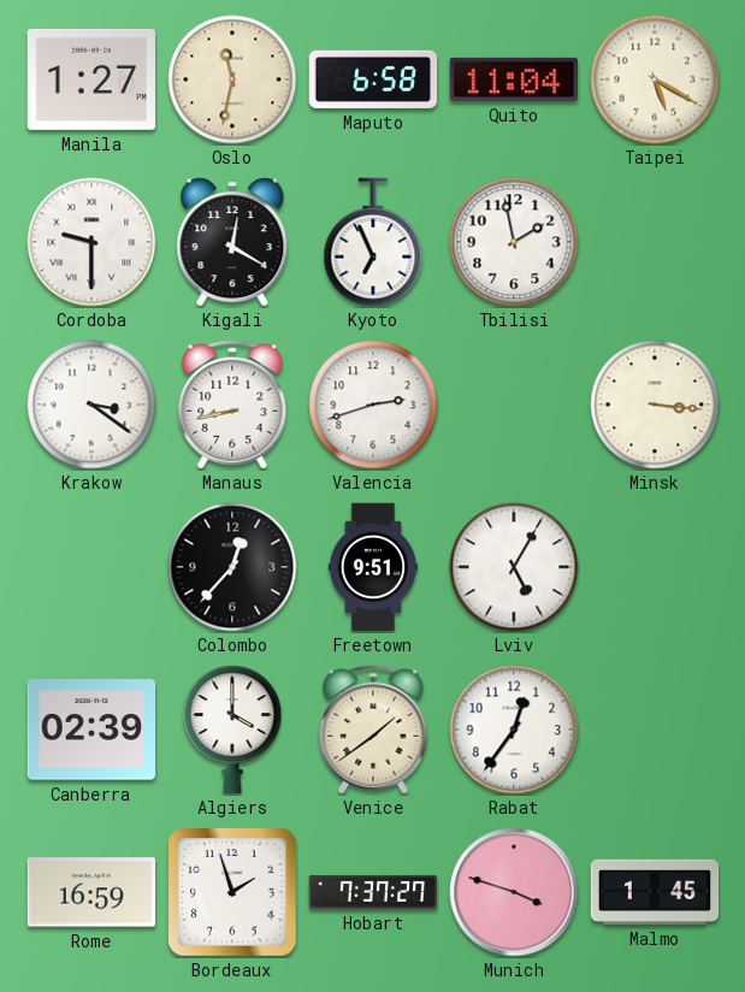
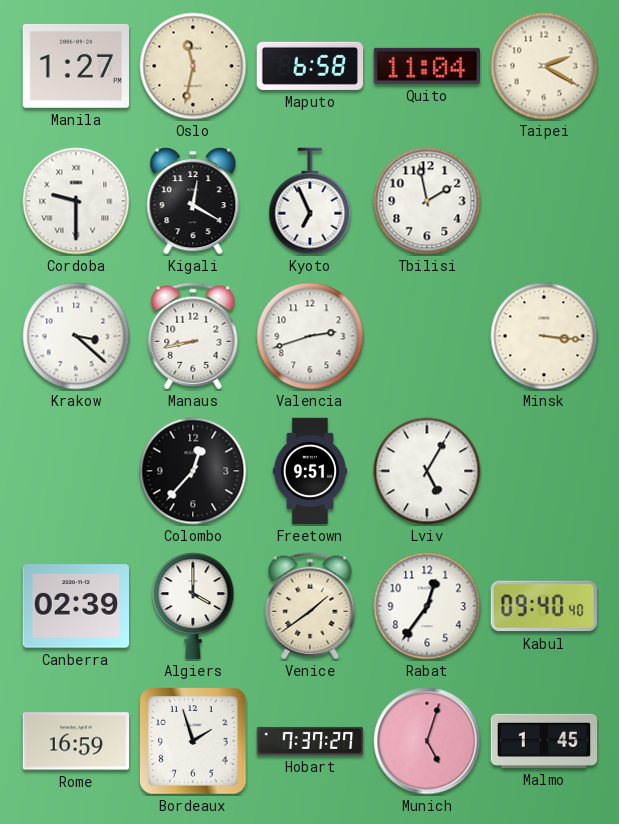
Taipei: 5:20 -> 2:20 (544, 66)
Krakow: 3:21 -> 3:22 (76, 336)
Kabul: none -> 09:40 (543, 606)
Munich: 3:48 -> 5:03 (427, 741)
